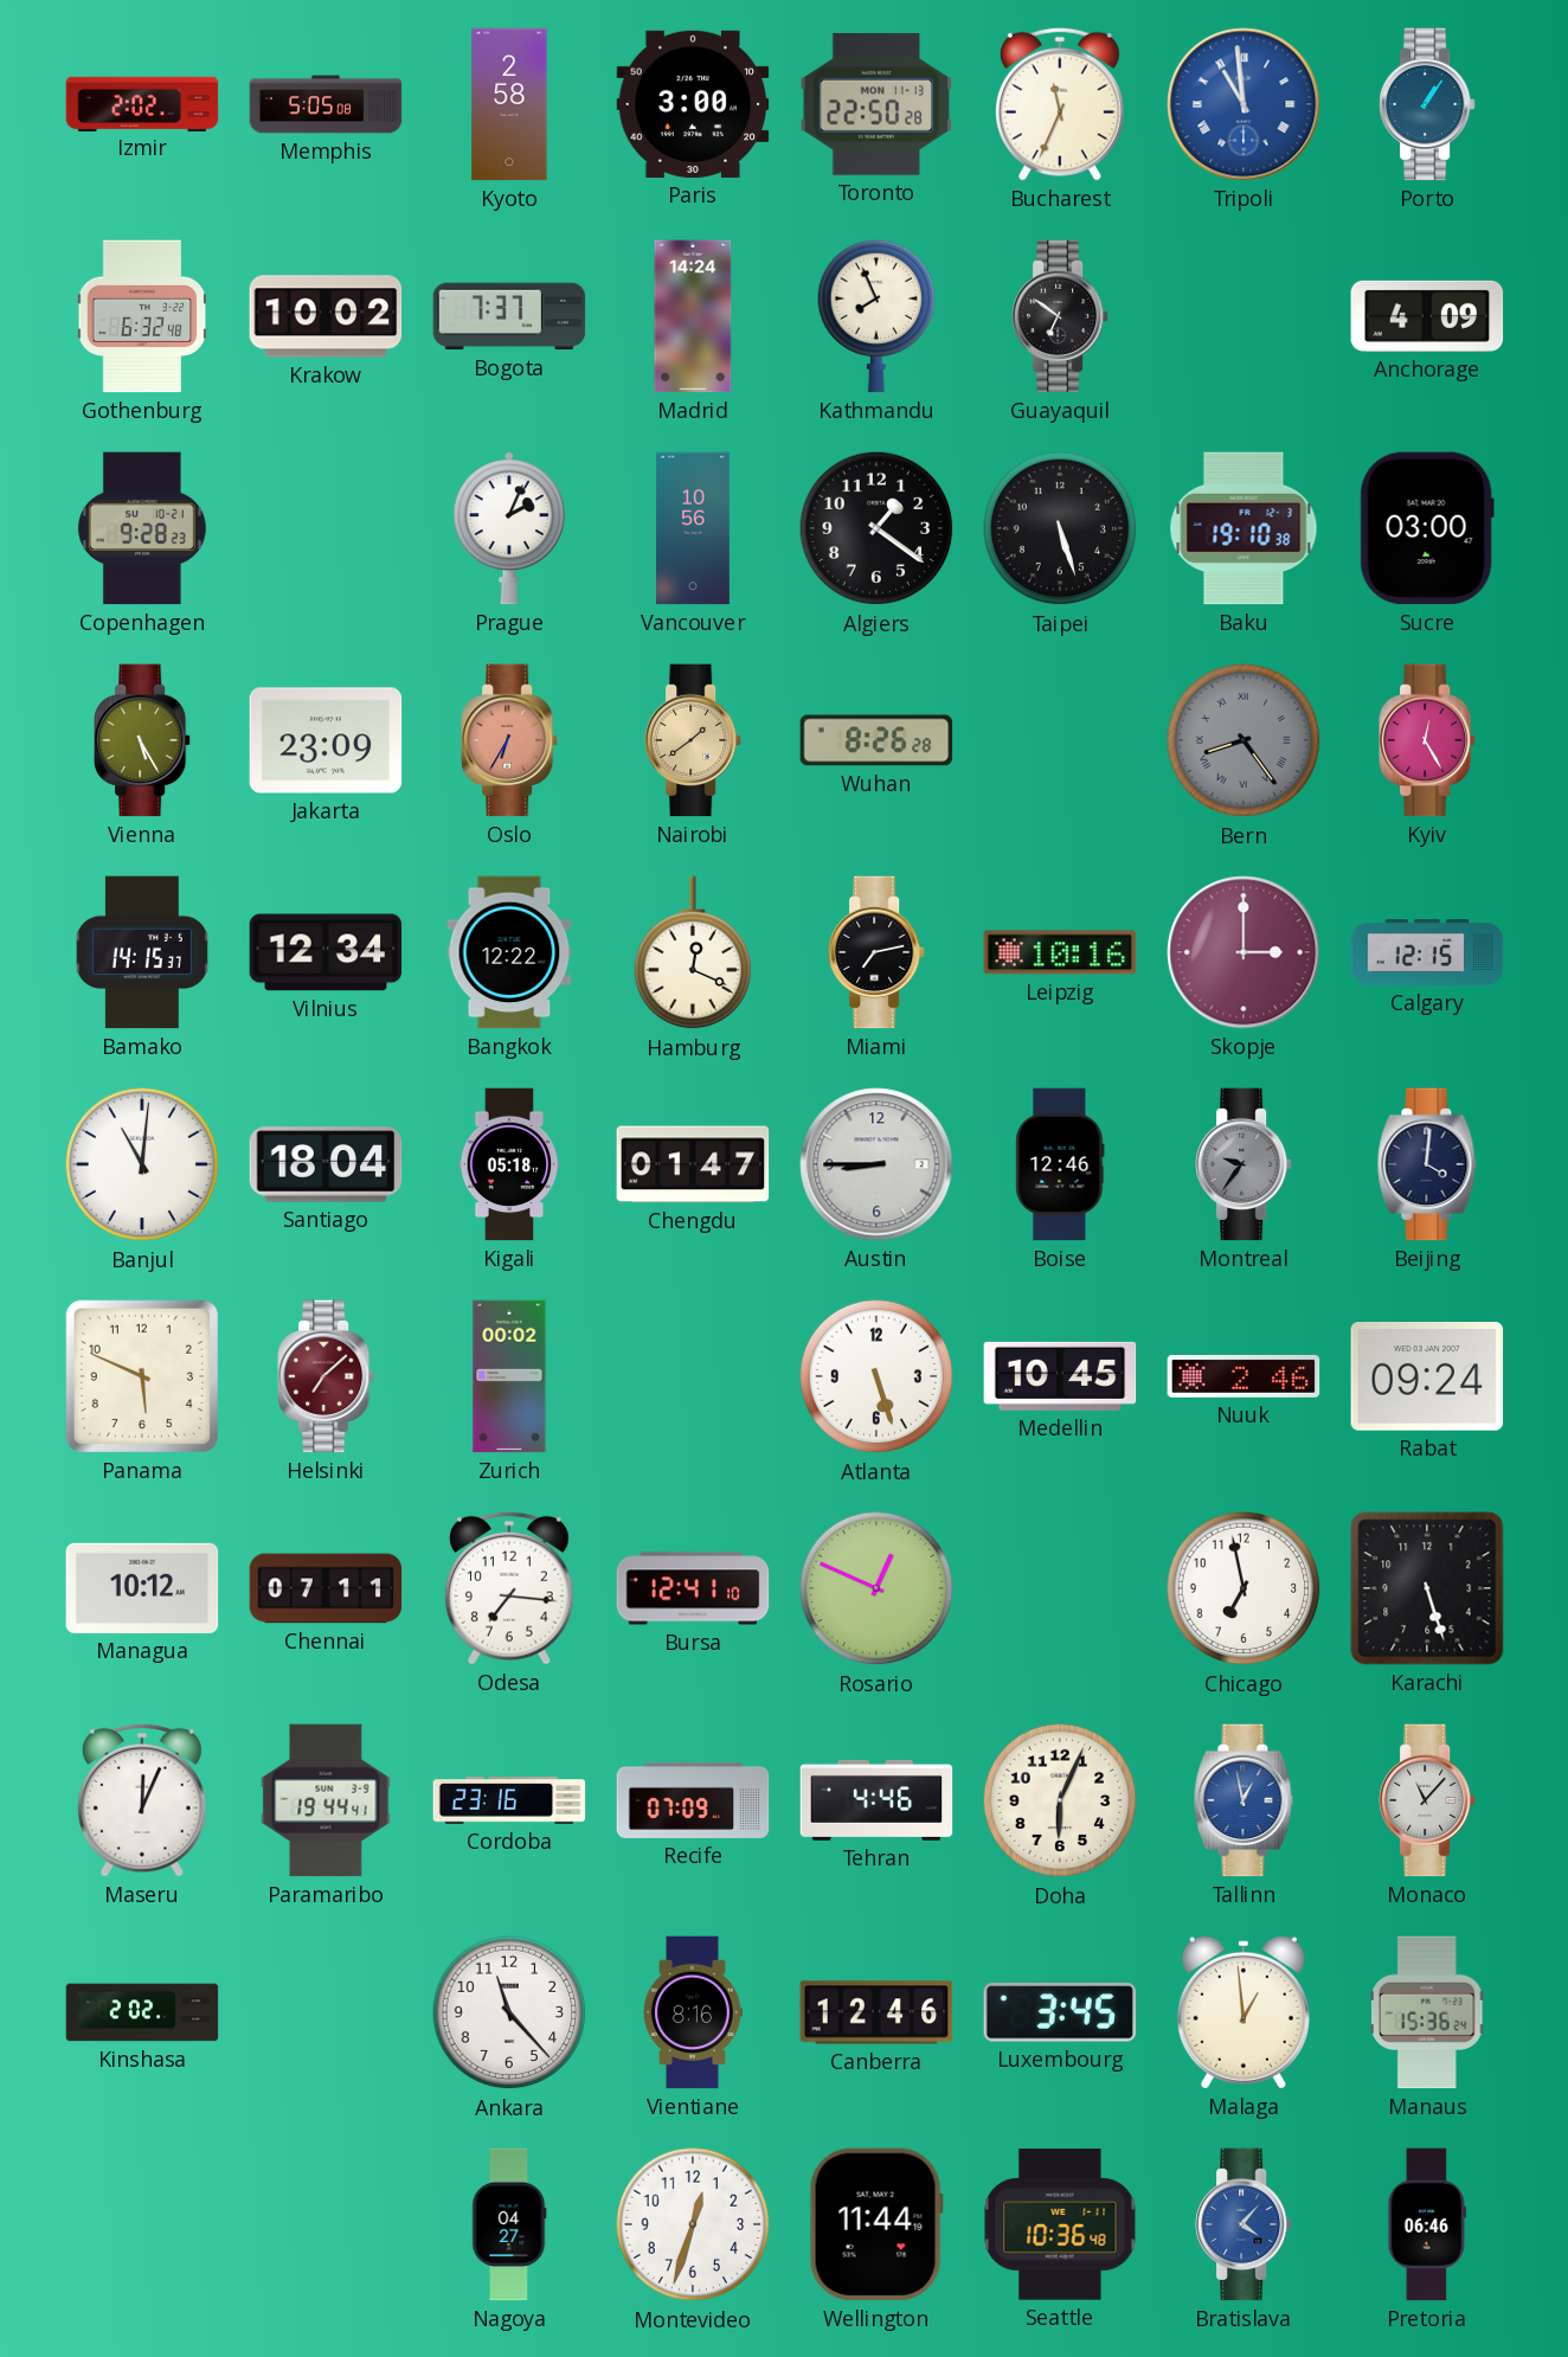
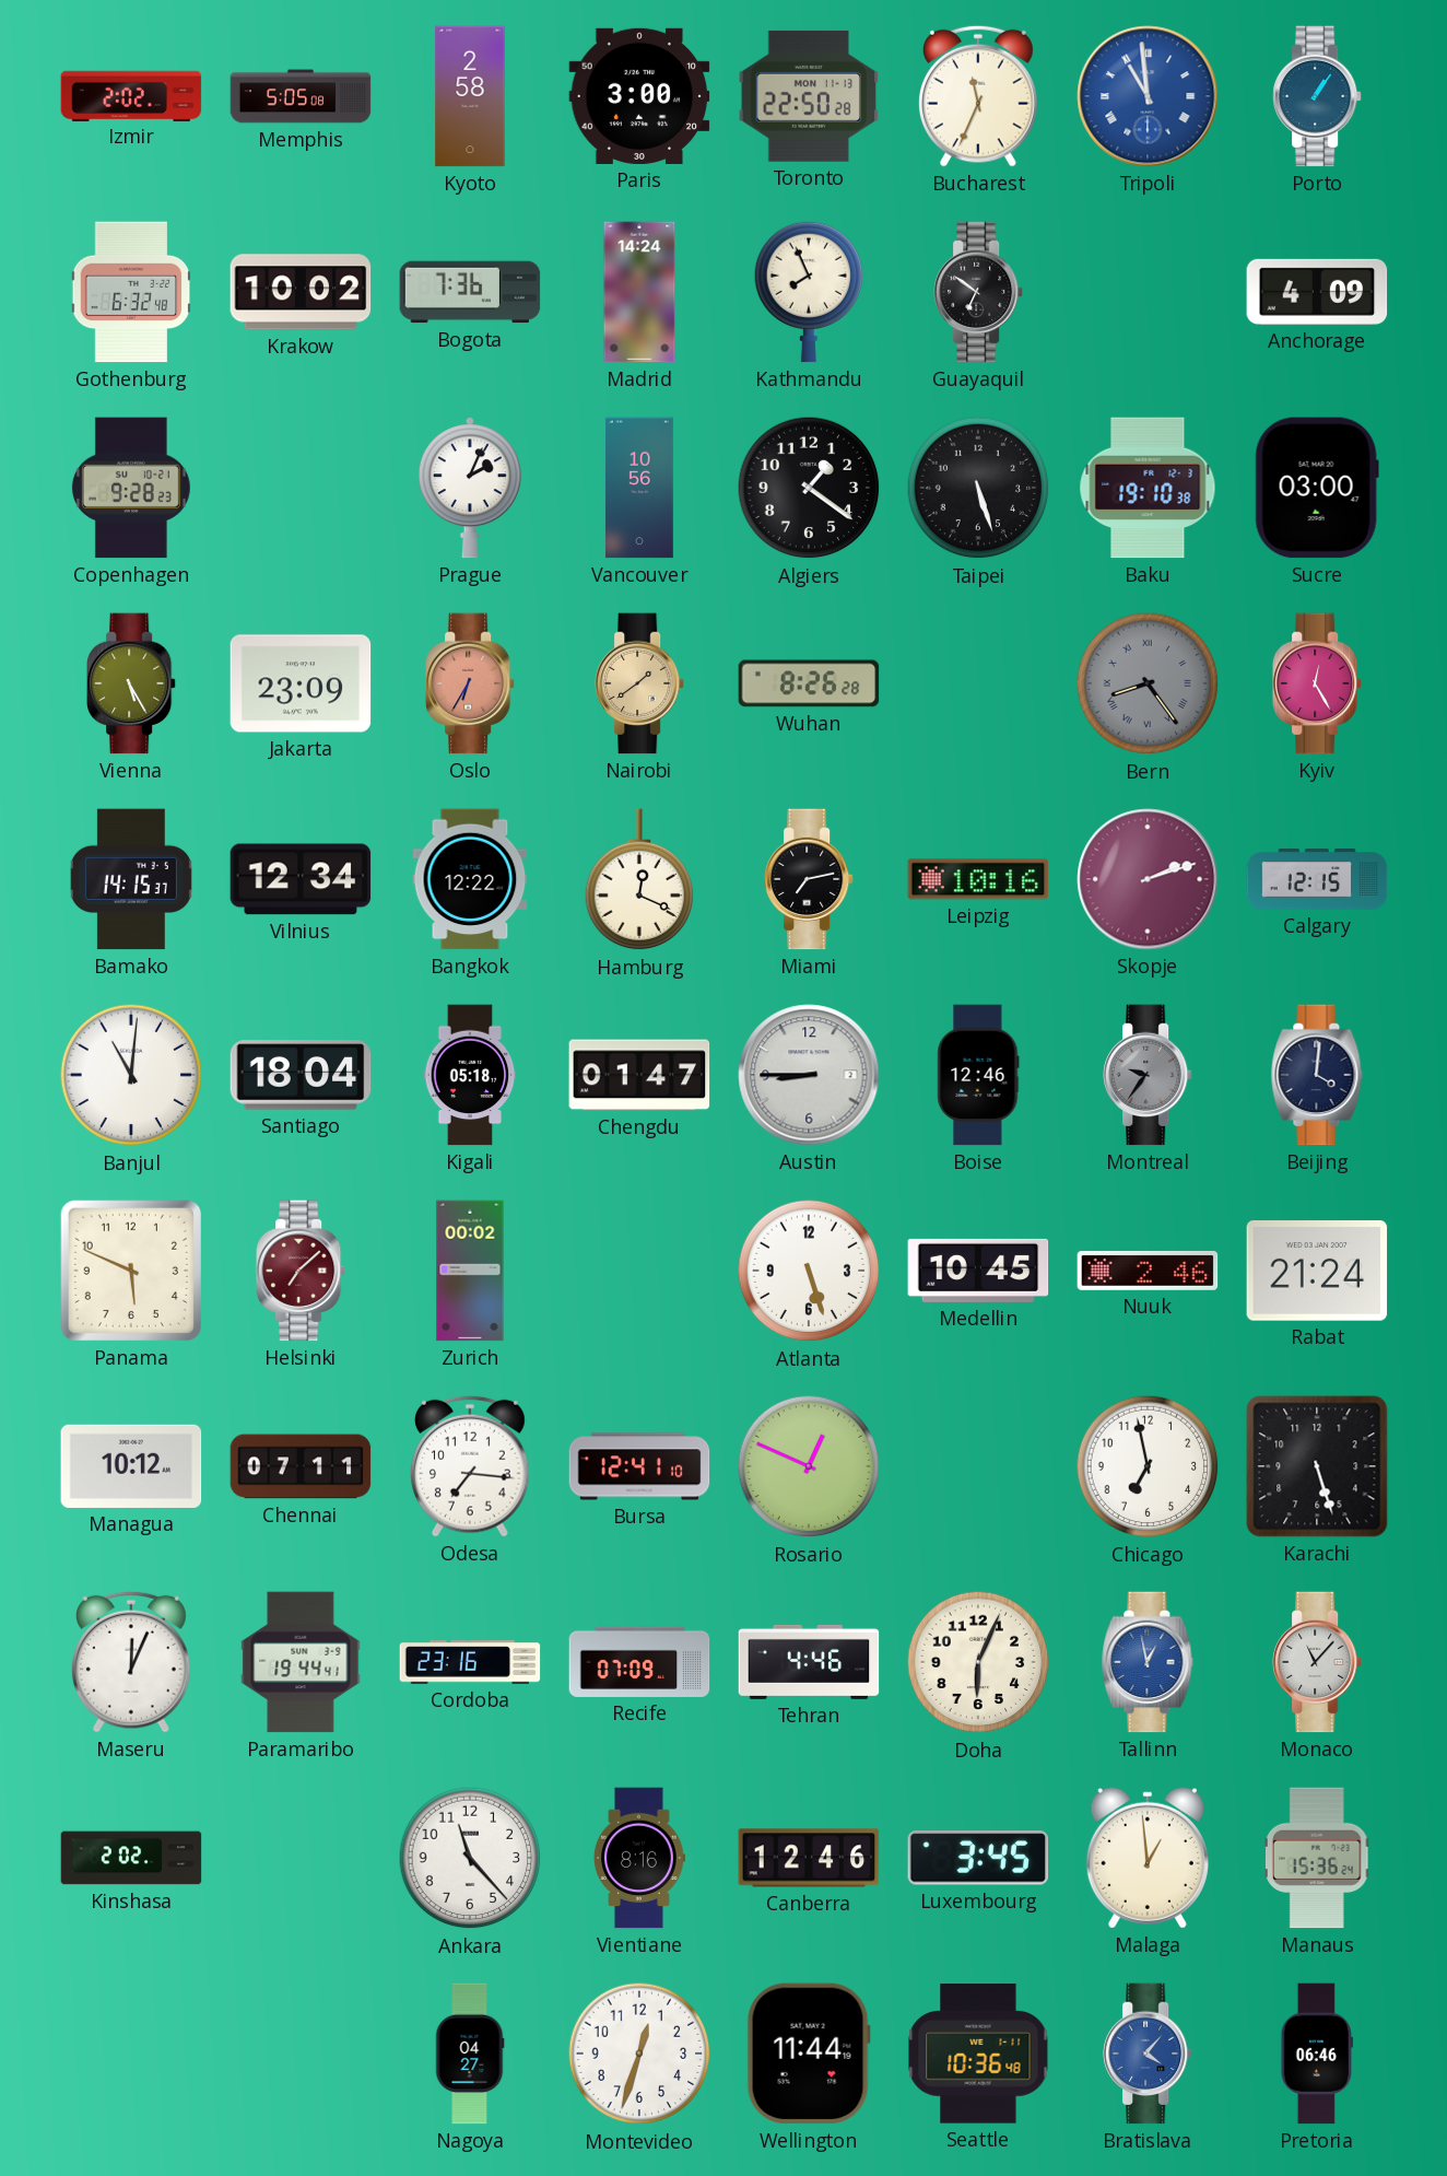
Bogota: 7:37 -> 7:36 (470, 292)
Skopje: 3:00 -> 2:12 (1148, 879)
Rabat: 09:24 -> 21:24 (1317, 1272)
